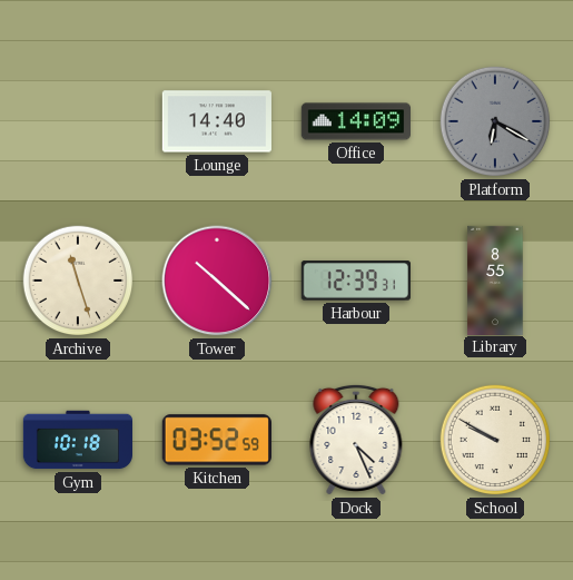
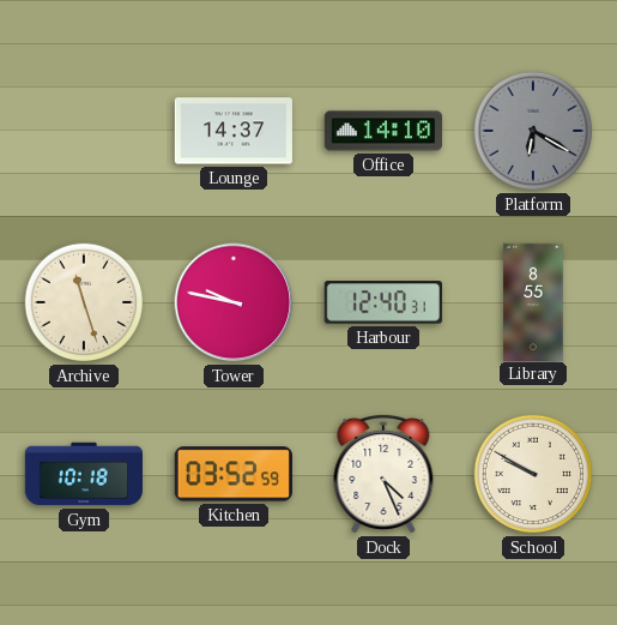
Lounge: 14:40 -> 14:37 (234, 131)
Office: 14:09 -> 14:10 (382, 131)
Tower: 10:22 -> 9:47 (234, 302)
Harbour: 12:39 -> 12:40 (383, 302)
